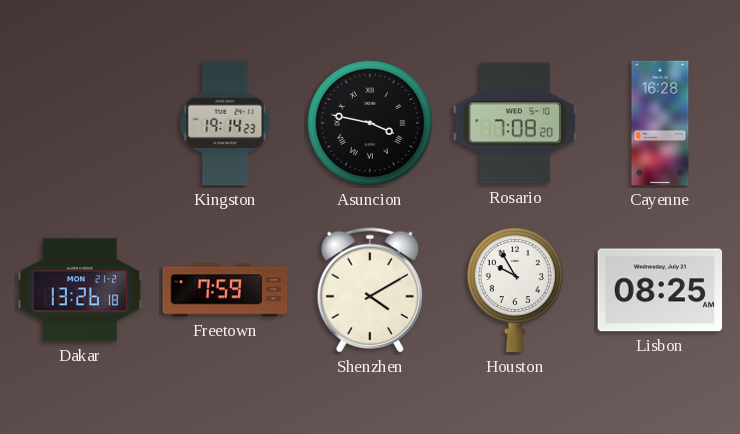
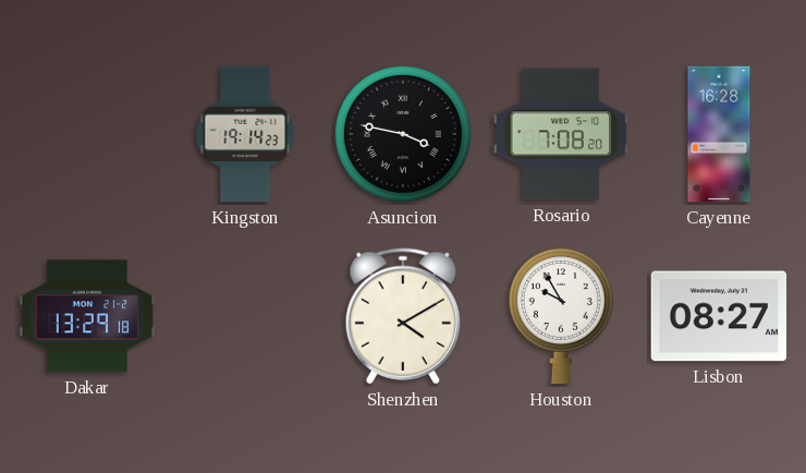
Dakar: 13:26 -> 13:29 (87, 316)
Freetown: 7:59 -> none (225, 290)
Lisbon: 08:25 -> 08:27 (719, 316)
